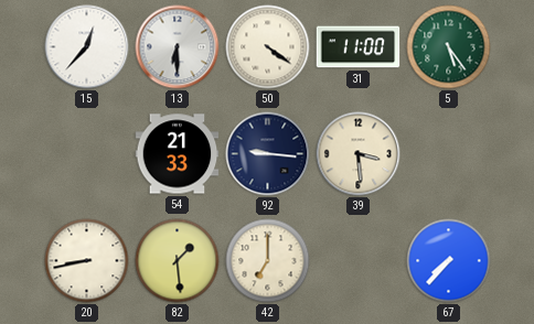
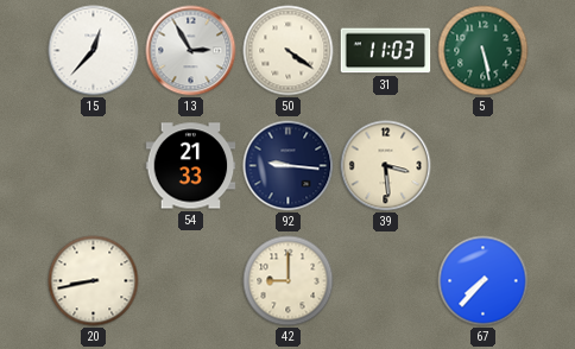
13: 6:30 -> 2:55 (191, 51)
31: 11:00 -> 11:03 (386, 51)
5: 5:24 -> 5:28 (484, 51)
82: 1:29 -> none (178, 261)
42: 7:00 -> 9:00 (289, 281)
